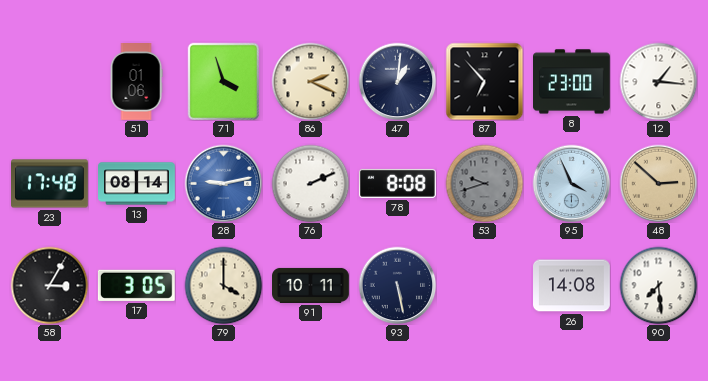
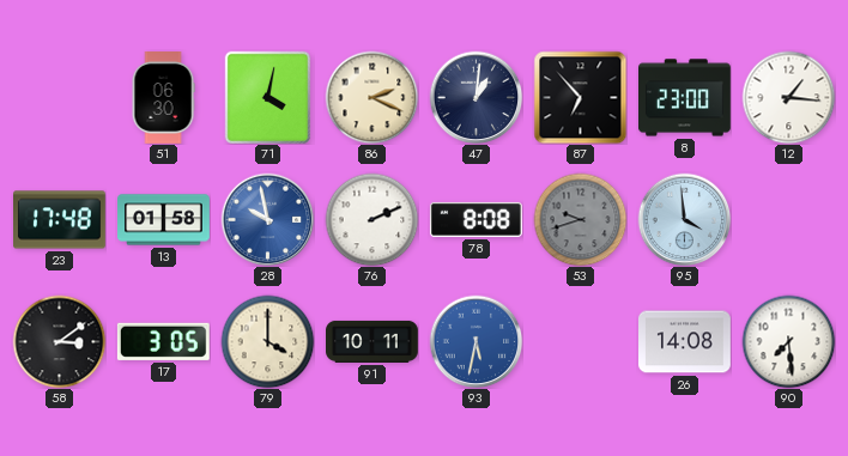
51: 01:06 -> 06:30 (163, 98)
71: 3:57 -> 4:02 (268, 97)
13: 08:14 -> 01:58 (164, 220)
28: 9:13 -> 9:58 (267, 219)
95: 3:56 -> 3:59 (684, 219)
48: 2:52 -> none (658, 183)
58: 3:05 -> 3:09 (59, 341)
93: 5:28 -> 5:32 (476, 341)
93 dial: navy -> blue (476, 341)
